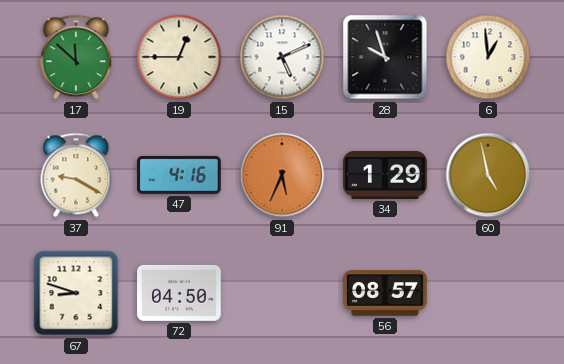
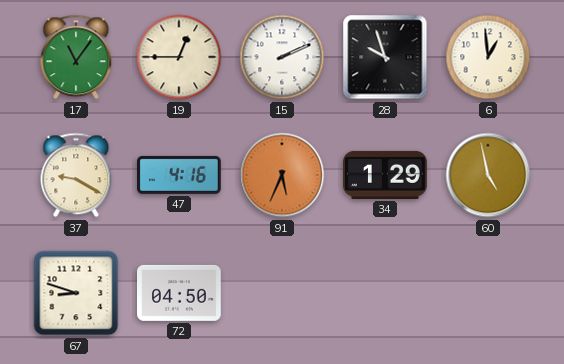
17: 11:52 -> 11:06 (76, 57)
15: 5:11 -> 2:11 (282, 57)
56: 08:57 -> none (385, 293)
